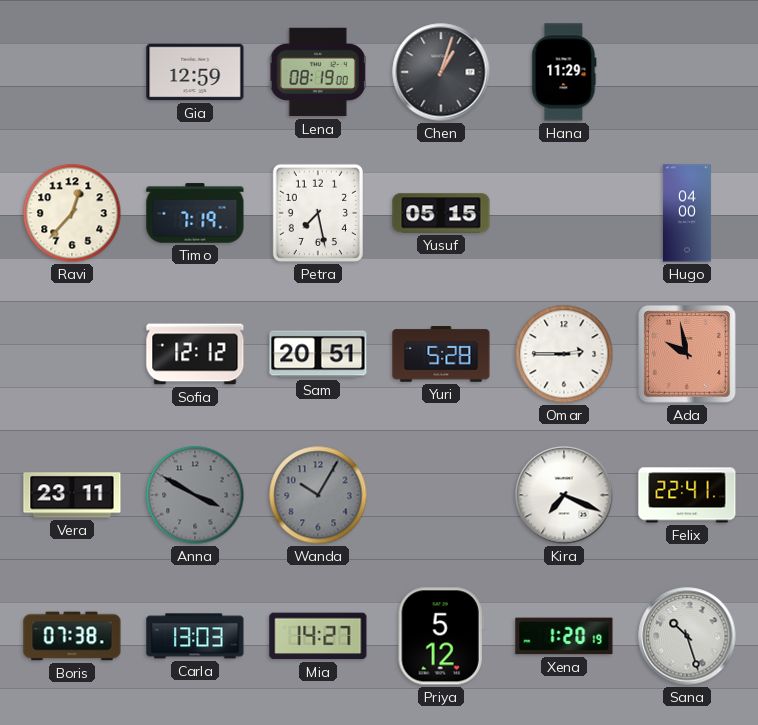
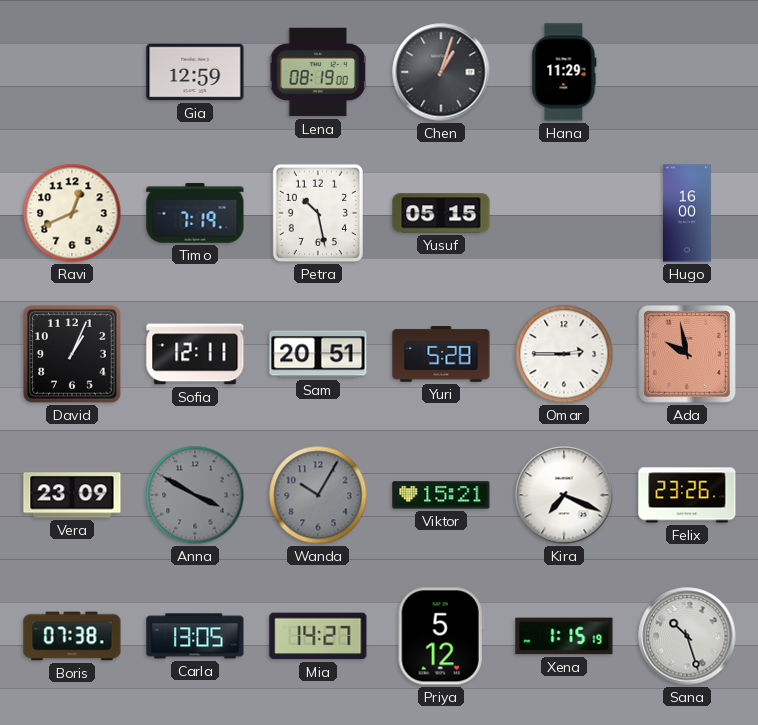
Ravi: 12:37 -> 12:41 (72, 213)
Petra: 7:28 -> 10:28 (318, 213)
Hugo: 04:00 -> 16:00 (687, 213)
David: none -> 1:04 (72, 354)
Sofia: 12:12 -> 12:11 (195, 354)
Vera: 23:11 -> 23:09 (72, 495)
Viktor: none -> 15:21 (441, 495)
Felix: 22:41 -> 23:26 (687, 495)
Carla: 13:03 -> 13:05 (195, 636)
Xena: 1:20 -> 1:15 (564, 636)
